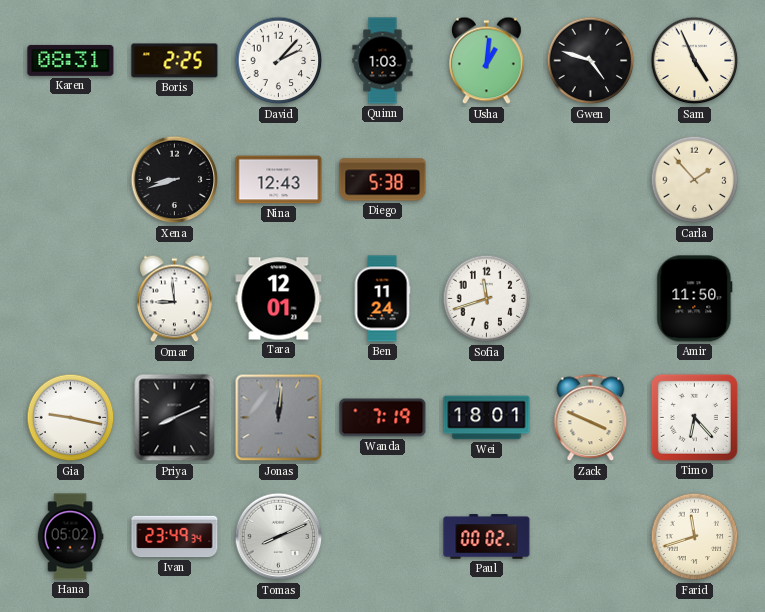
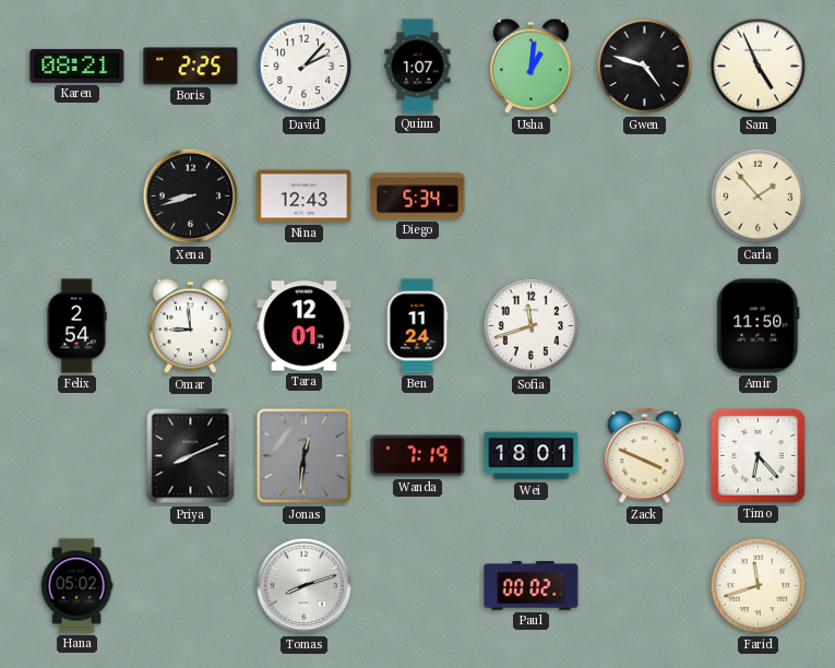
Karen: 08:31 -> 08:21 (77, 65)
Quinn: 1:03 -> 1:07 (418, 67)
Diego: 5:38 -> 5:34 (418, 196)
Felix: none -> 2:54 (76, 326)
Gia: 9:17 -> none (71, 418)
Jonas: 12:01 -> 12:31 (305, 456)
Ivan: 23:49 -> none (175, 537)
Tomas: 8:11 -> 8:12 (305, 586)
